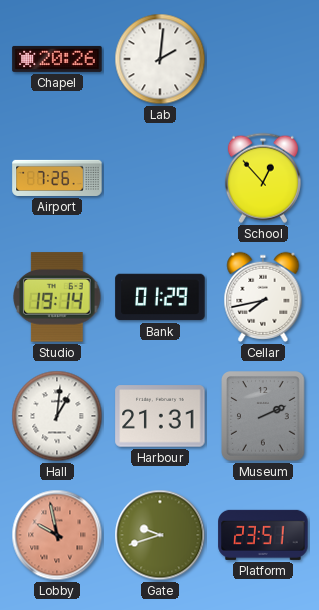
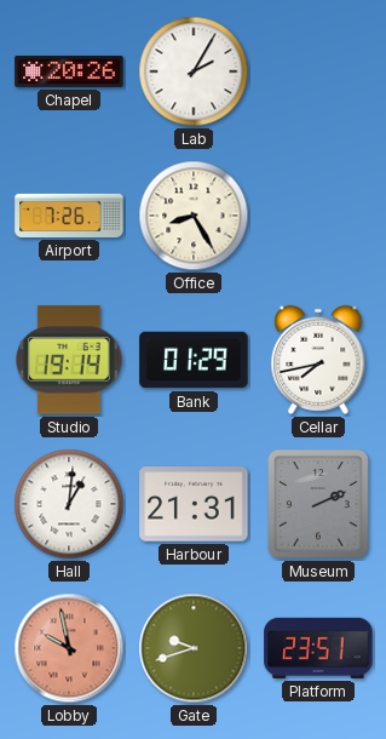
Lab: 2:01 -> 2:05 (194, 71)
Office: none -> 8:25 (194, 216)
School: 12:53 -> none (263, 178)
